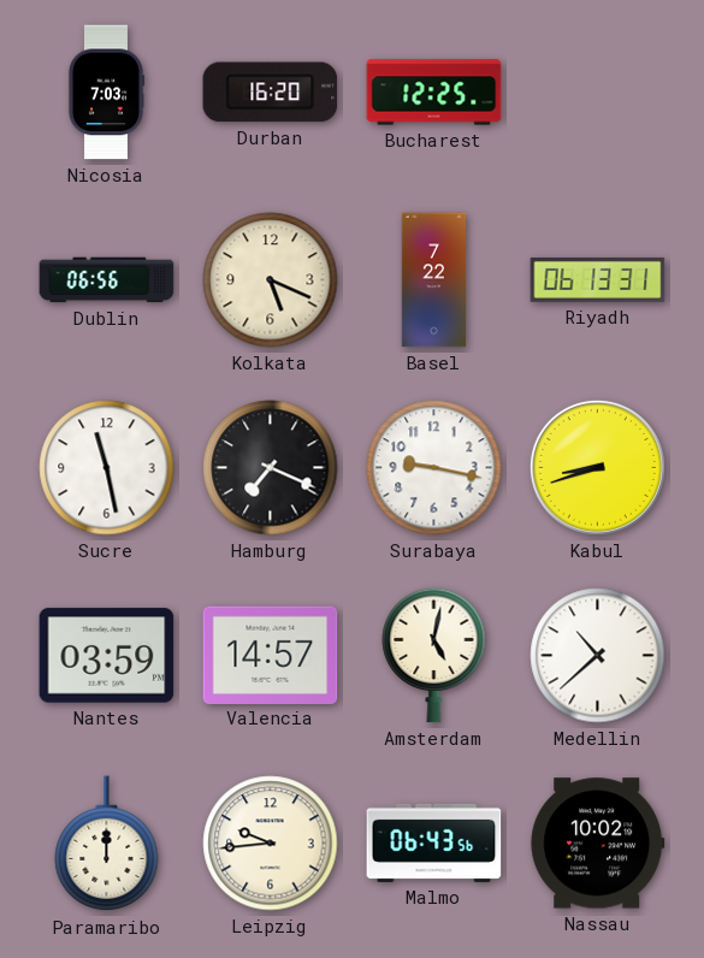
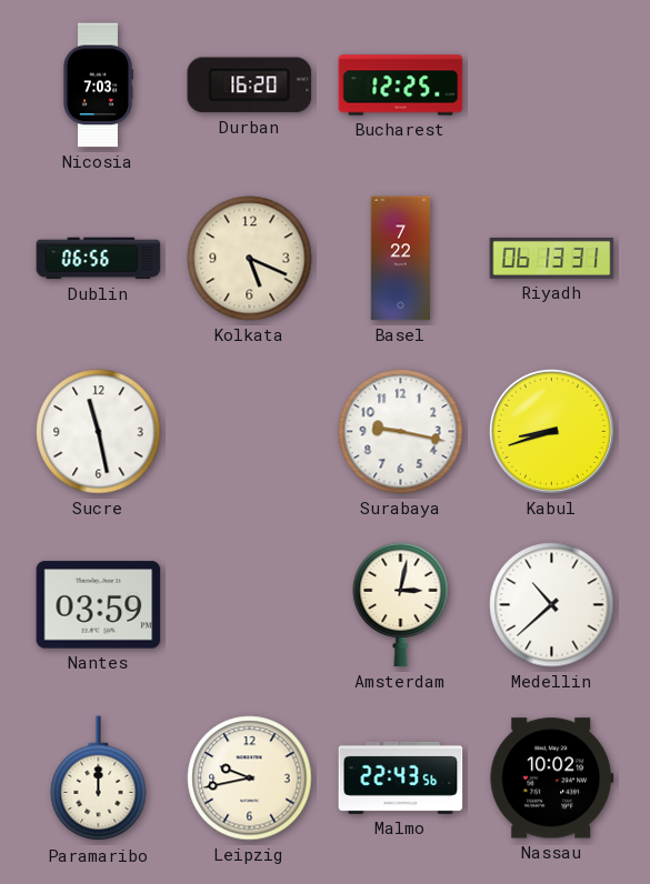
Hamburg: 7:19 -> none (271, 468)
Valencia: 14:57 -> none (271, 655)
Amsterdam: 5:02 -> 3:02 (401, 604)
Leipzig: 9:44 -> 9:43 (250, 778)
Malmo: 06:43 -> 22:43 (401, 777)
